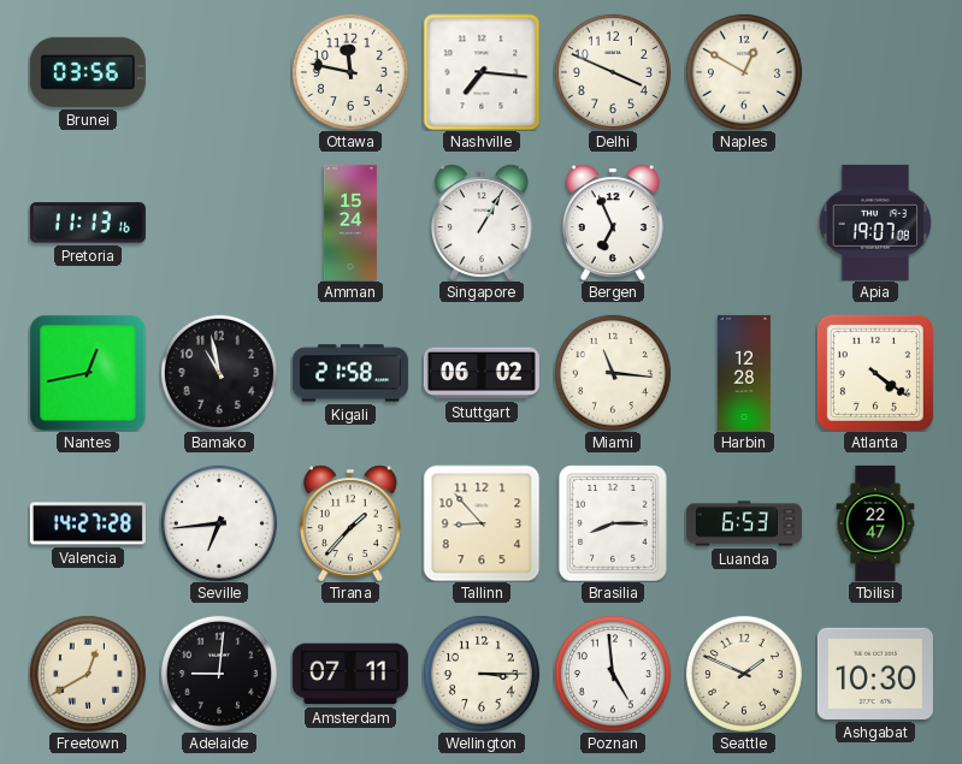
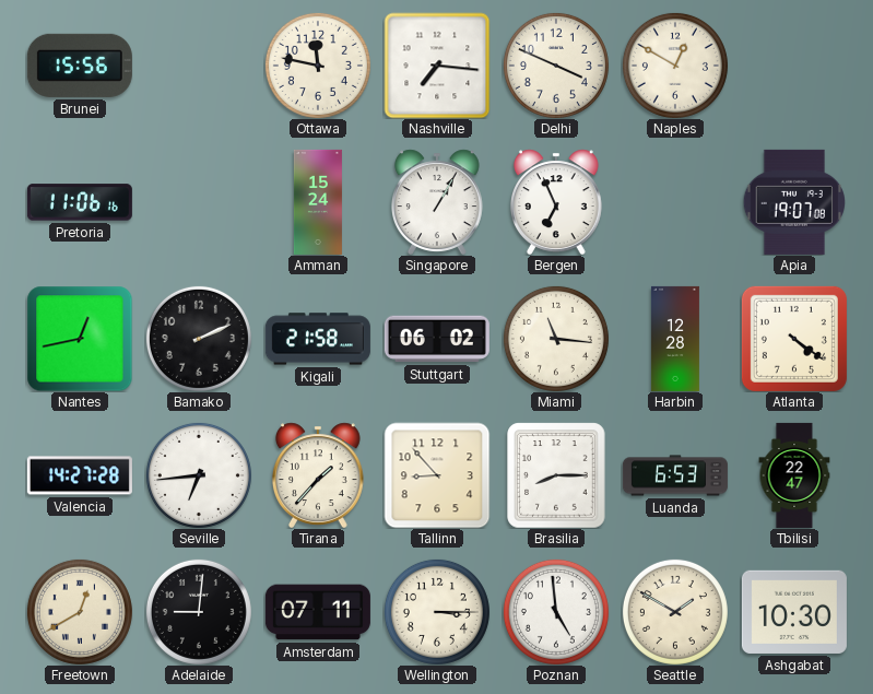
Brunei: 03:56 -> 15:56 (80, 66)
Pretoria: 11:13 -> 11:06 (80, 202)
Bamako: 10:58 -> 2:11 (199, 339)
Seattle: 1:49 -> 1:50 (675, 612)
